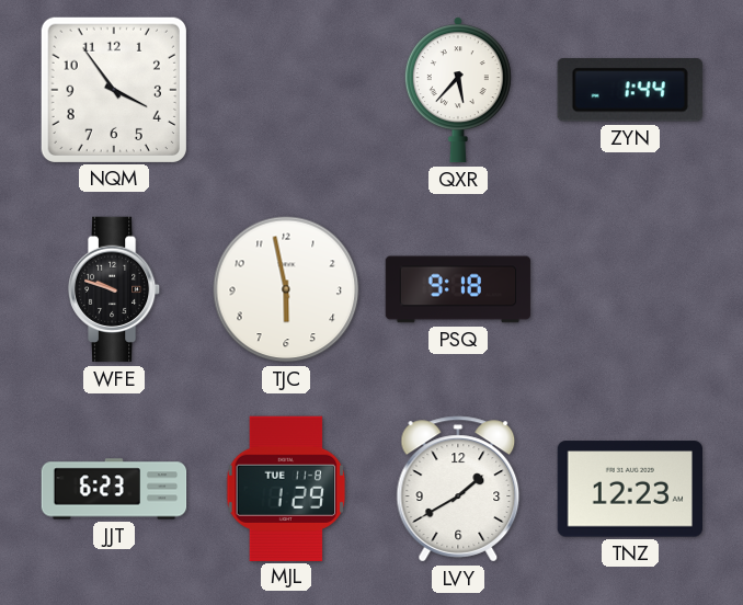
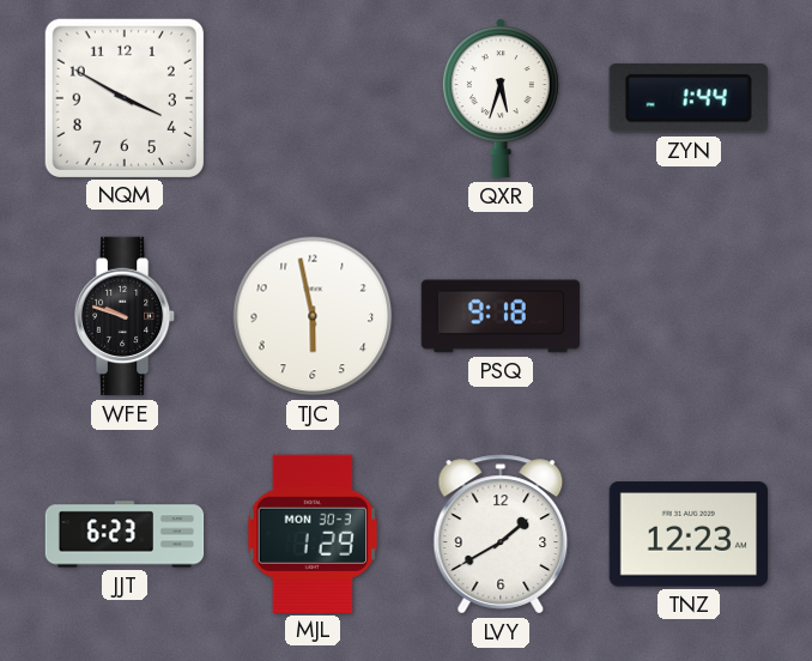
NQM: 3:54 -> 3:50 (125, 98)
QXR: 5:37 -> 5:33 (501, 98)
MJL date: TUE 11-8 -> MON 30-3 (313, 533)
